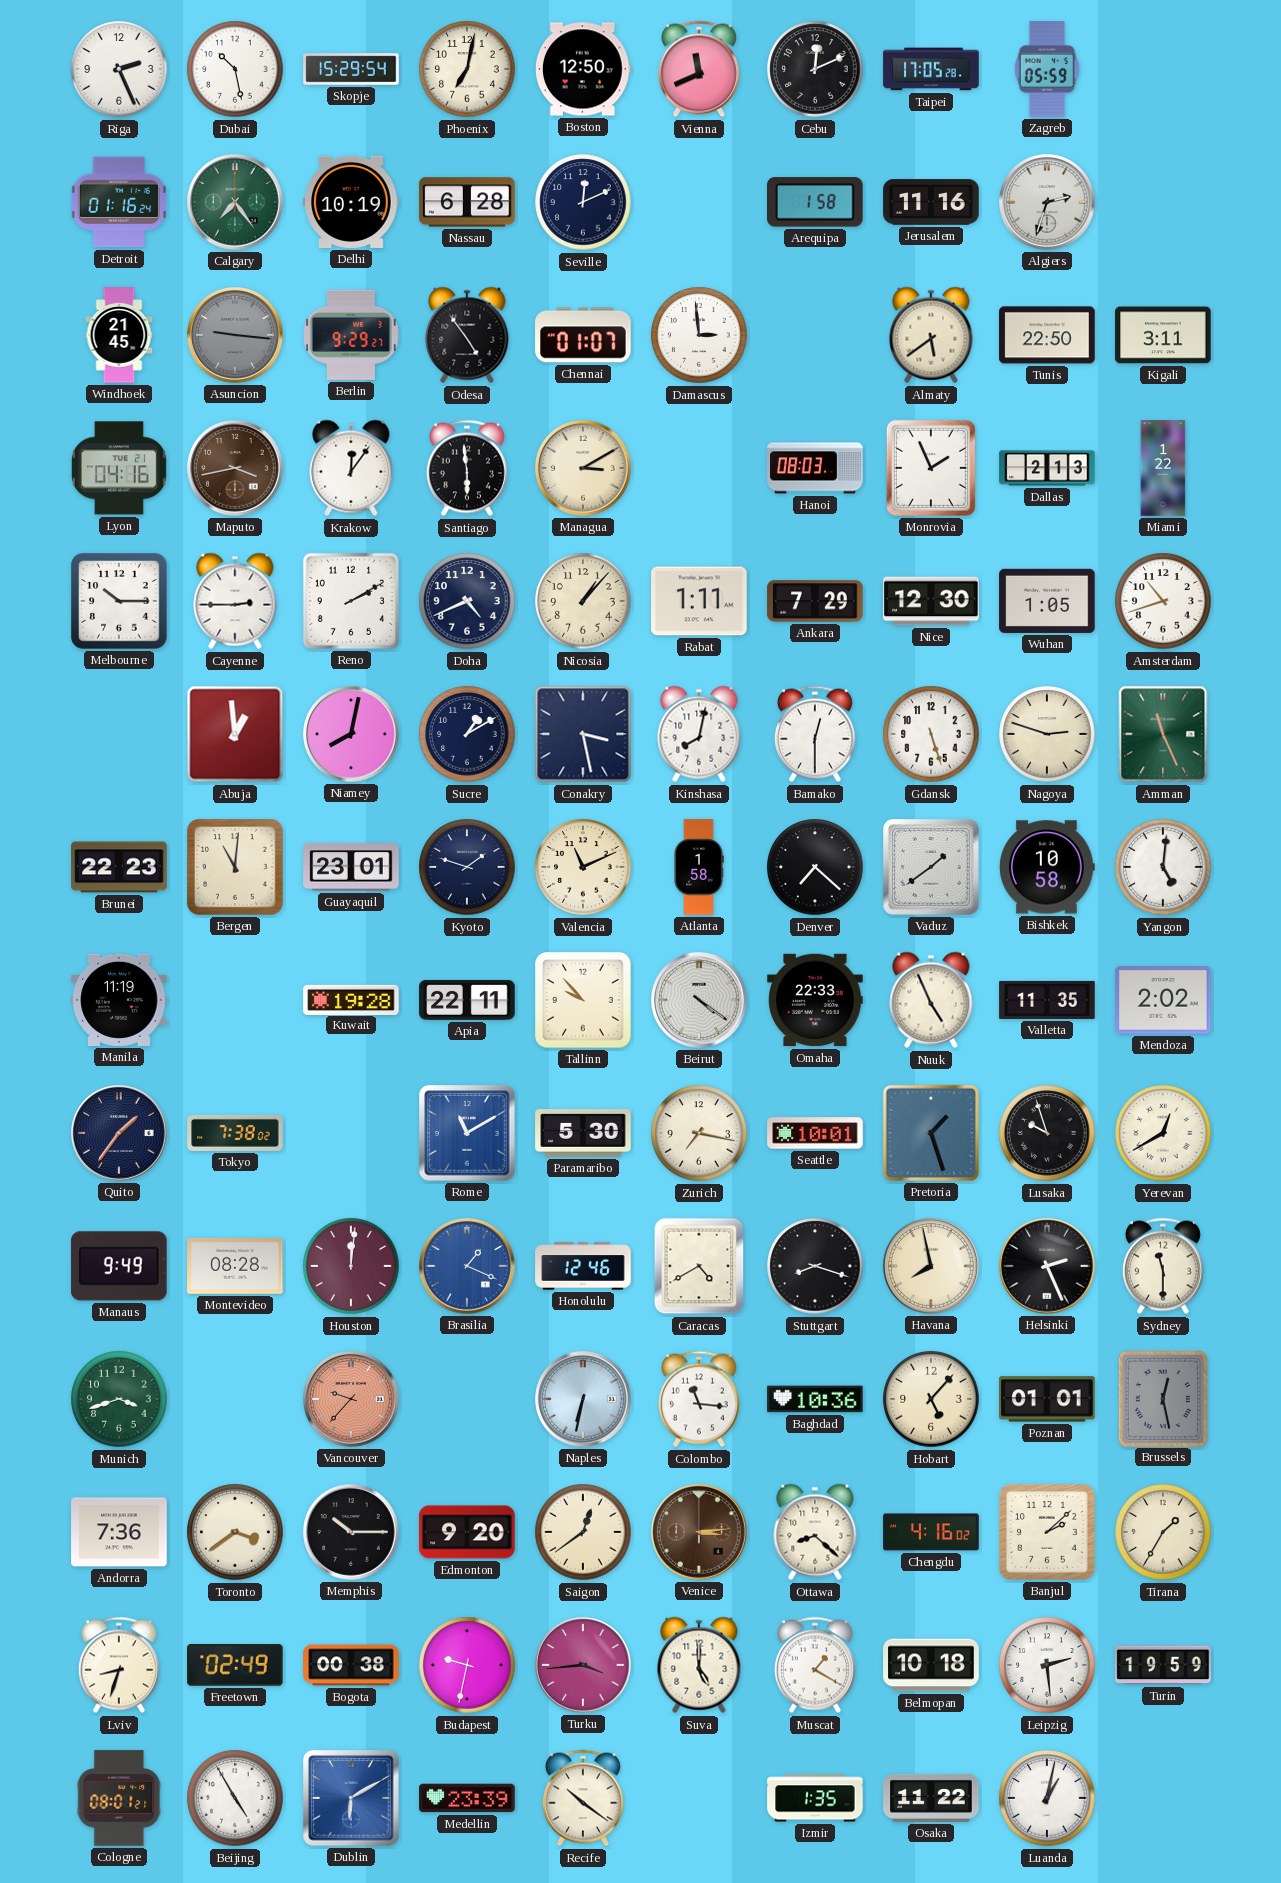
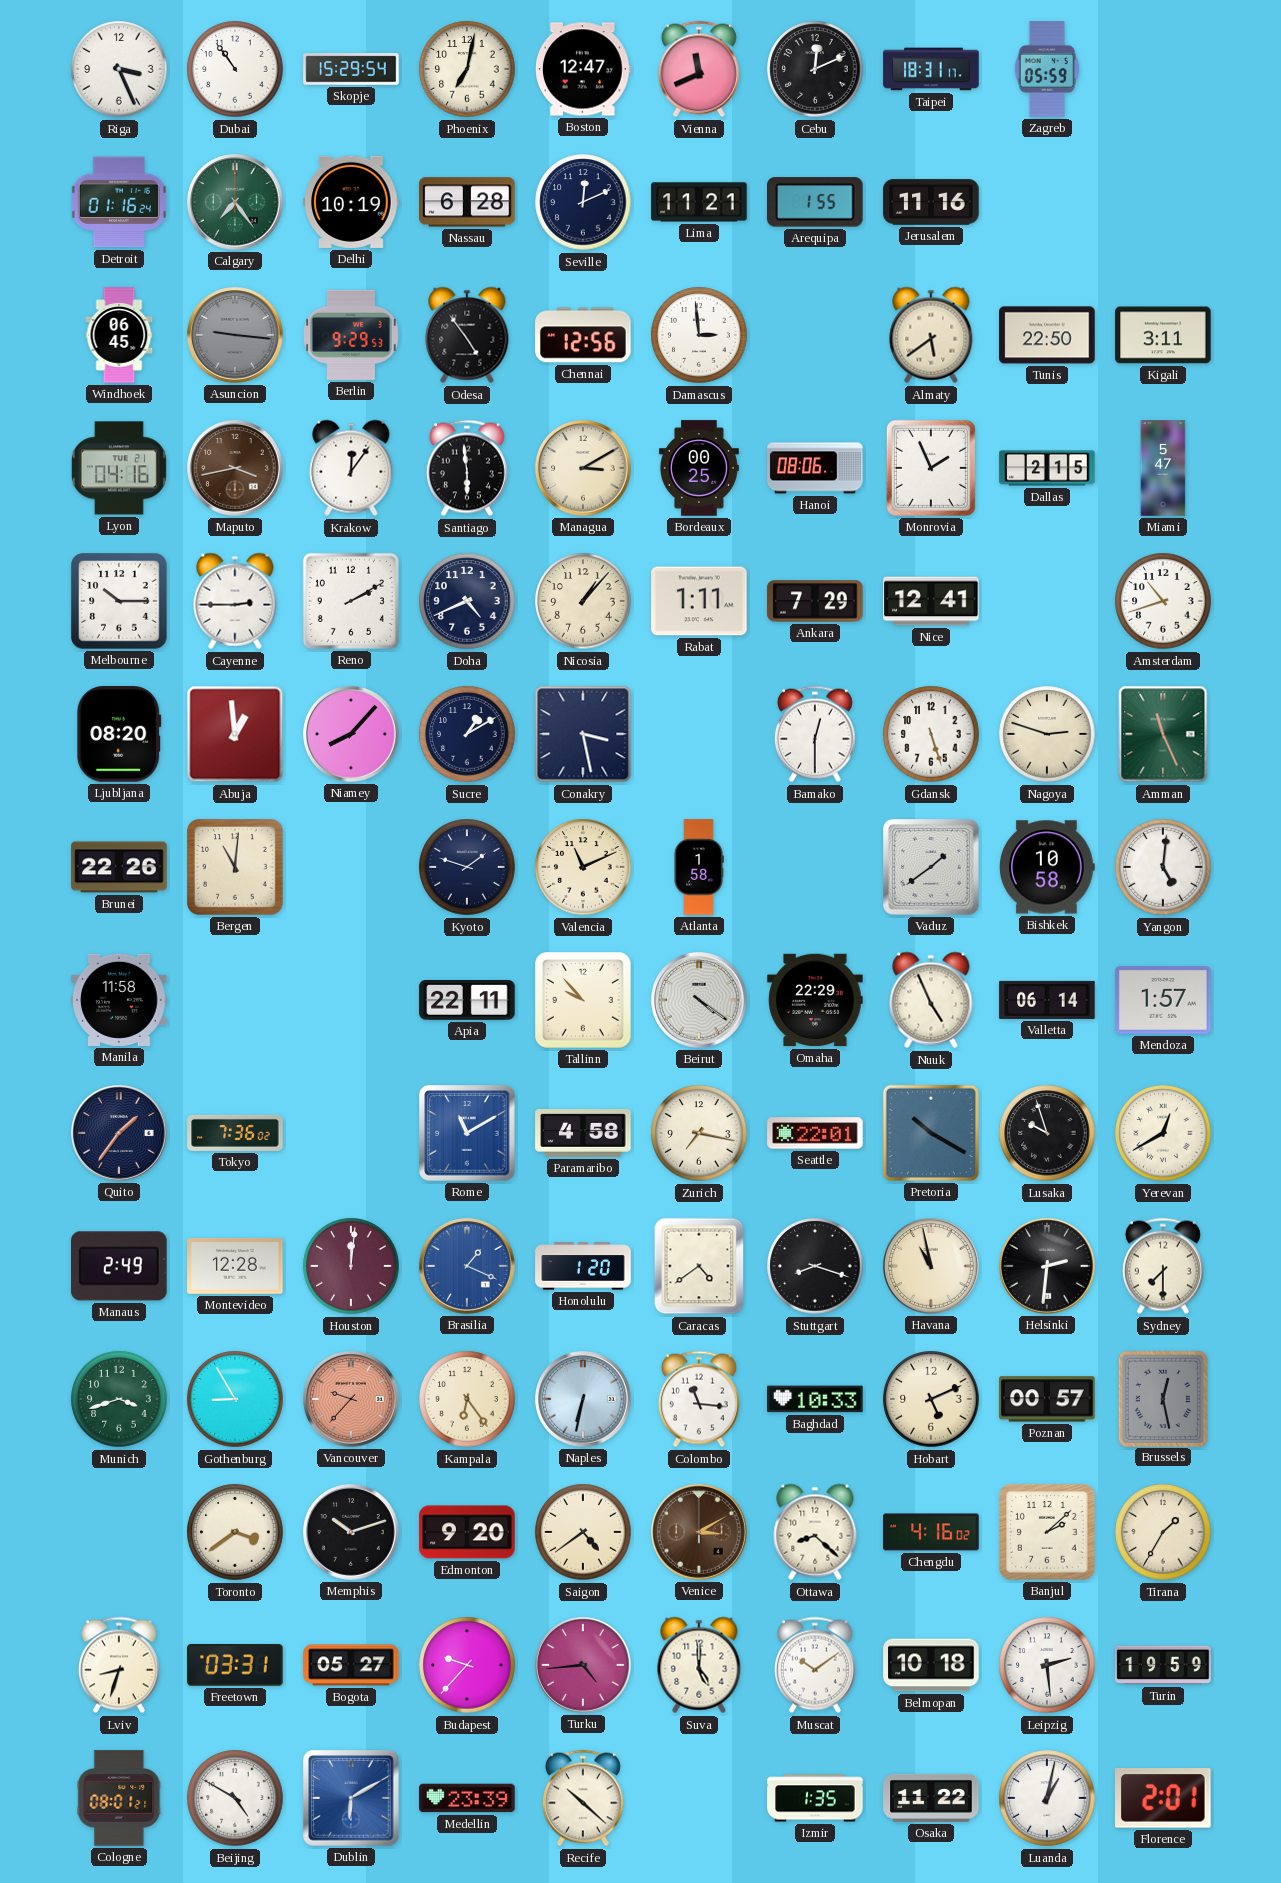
Riga: 2:26 -> 3:26 (119, 69)
Dubai: 10:28 -> 10:54 (235, 69)
Boston: 12:50 -> 12:47 (584, 69)
Taipei: 17:05 -> 18:31 (931, 69)
Lima: none -> 11:21 (699, 202)
Arequipa: 1:58 -> 1:55 (815, 202)
Algiers: 2:33 -> none (1047, 202)
Windhoek: 21:45 -> 06:45 (119, 335)
Berlin: 9:29:27 -> 9:29:53 (352, 335)
Chennai: 01:07 -> 12:56 (583, 335)
Bordeaux: none -> 00:25 (699, 468)
Hanoi: 08:03 -> 08:06 (815, 468)
Dallas: 2:13 -> 2:15 (1047, 468)
Miami: 1:22 -> 5:47 (1163, 468)
Nice: 12:30 -> 12:41 (931, 601)
Wuhan: 1:05 -> none (1047, 601)
Ljubljana: none -> 08:20 (119, 734)
Niamey: 8:02 -> 8:07 (351, 734)
Kinshasa: 8:02 -> none (699, 734)
Brunei: 22:23 -> 22:26 (119, 867)
Guayaquil: 23:01 -> none (351, 867)
Denver: 7:22 -> none (815, 867)
Manila: 11:19 -> 11:58 (119, 1000)
Kuwait: 19:28 -> none (351, 999)
Omaha: 22:33 -> 22:29 (815, 1000)
Valletta: 11:35 -> 06:14 (1047, 1000)
Mendoza: 2:02 -> 1:57 (1163, 1001)
Tokyo: 7:38 -> 7:36 (235, 1133)
Paramaribo: 5:30 -> 4:58 (583, 1134)
Seattle: 10:01 -> 22:01 (815, 1133)
Pretoria: 1:27 -> 10:20 (931, 1133)
Manaus: 9:49 -> 2:49 (119, 1266)
Montevideo: 08:28 -> 12:28 (235, 1266)
Honolulu: 12:46 -> 1:20 (583, 1266)
Caracas: 4:40 -> 4:39 (699, 1266)
Havana: 7:58 -> 10:58 (931, 1266)
Helsinki: 2:26 -> 2:31 (1047, 1266)
Sydney: 11:30 -> 7:30 (1163, 1266)
Gothenburg: none -> 8:55 (235, 1399)
Kampala: none -> 6:24 (467, 1399)
Baghdad: 10:36 -> 10:33 (815, 1399)
Hobart: 5:07 -> 5:11 (931, 1399)
Poznan: 01:01 -> 00:57 (1047, 1399)
Andorra: 7:36 -> none (119, 1532)
Memphis: 10:15 -> 10:12 (351, 1532)
Saigon: 12:39 -> 4:39 (583, 1532)
Venice: 3:14 -> 3:10 (699, 1532)
Freetown: 02:49 -> 03:31 (235, 1666)
Bogota: 00:38 -> 05:27 (351, 1665)
Budapest: 9:32 -> 9:37 (467, 1665)
Turku: 3:44 -> 4:44 (583, 1665)
Muscat: 1:20 -> 10:09 (815, 1665)
Beijing: 4:55 -> 4:50 (235, 1798)
Recife: 10:21 -> 10:22 (583, 1798)
Florence: none -> 2:01 (1164, 1798)
